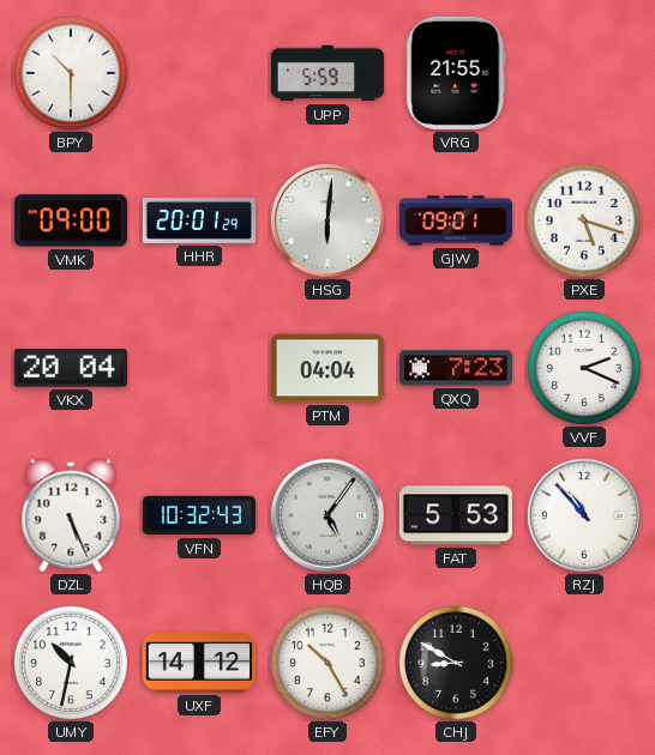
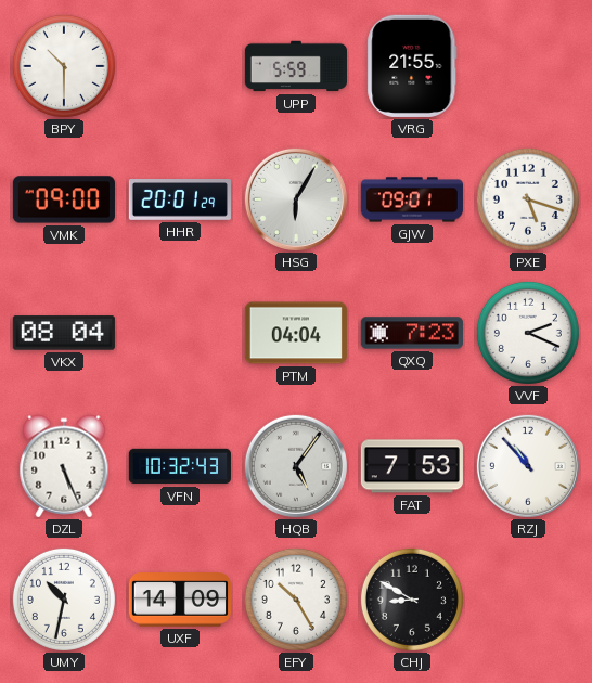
HSG: 6:01 -> 6:05 (296, 199)
VKX: 20:04 -> 08:04 (64, 333)
FAT: 5:53 -> 7:53 (412, 466)
UXF: 14:12 -> 14:09 (180, 600)
